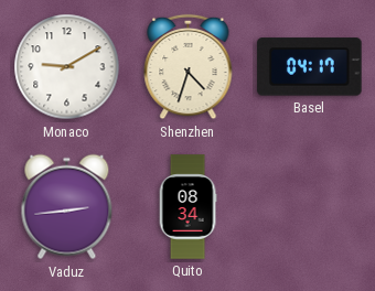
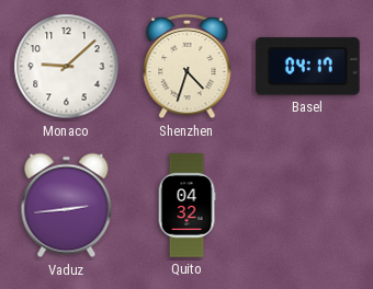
Monaco: 9:10 -> 9:08 (67, 67)
Quito: 08:34 -> 04:32 (187, 206)
